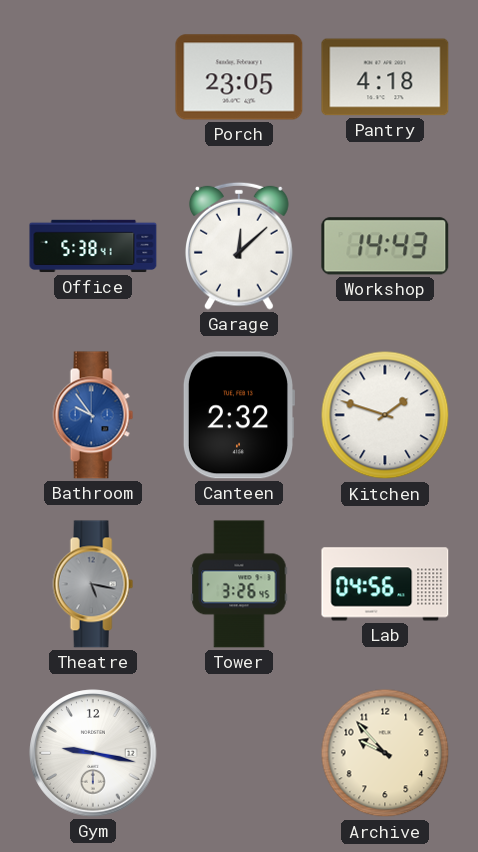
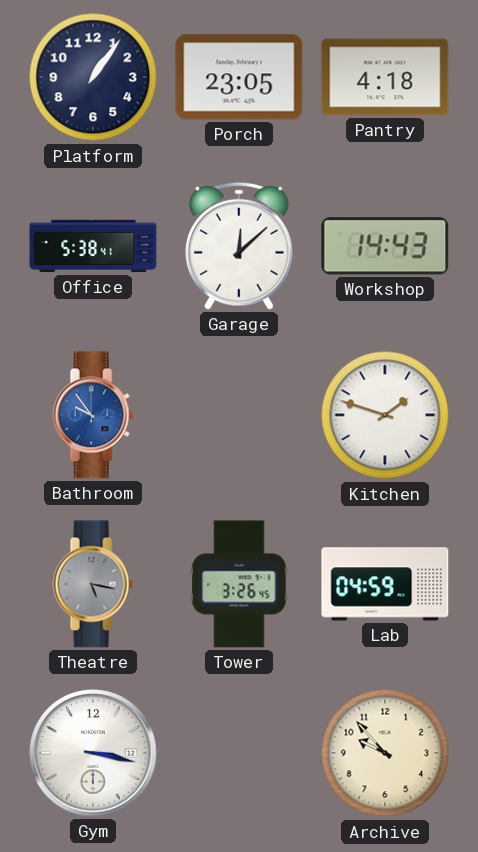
Platform: none -> 1:06 (93, 77)
Canteen: 2:32 -> none (238, 415)
Lab: 04:56 -> 04:59 (385, 584)
Gym: 9:17 -> 3:17 (93, 753)
